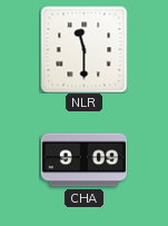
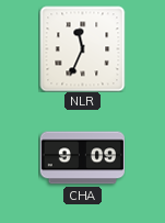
NLR: 11:30 -> 11:34 (82, 48)
